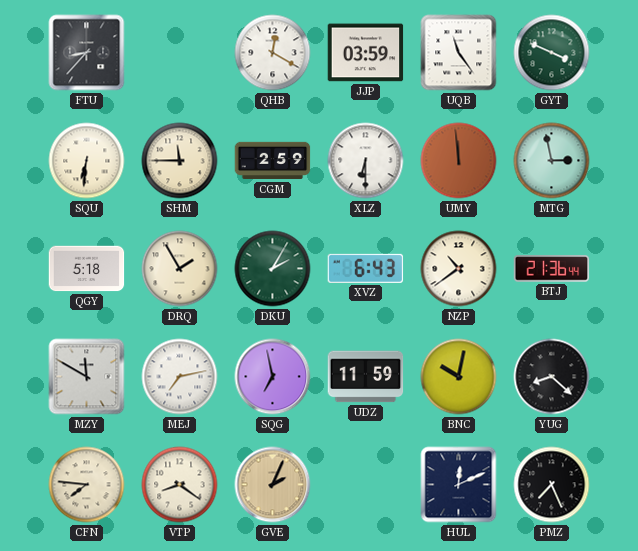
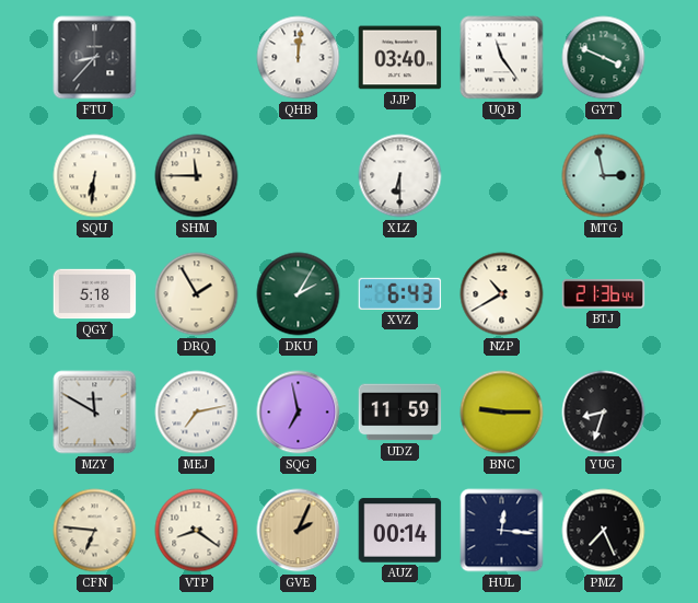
QHB: 12:20 -> 12:01 (299, 58)
JJP: 03:59 -> 03:40 (400, 58)
CGM: 2:59 -> none (273, 161)
UMY: 11:59 -> none (459, 161)
NZP: 10:39 -> 10:40 (502, 294)
BNC: 10:02 -> 9:15 (502, 413)
YUG: 8:22 -> 8:33 (604, 413)
CFN: 7:46 -> 6:46 (95, 531)
AUZ: none -> 00:14 (400, 531)
HUL: 12:11 -> 12:16 (502, 531)
